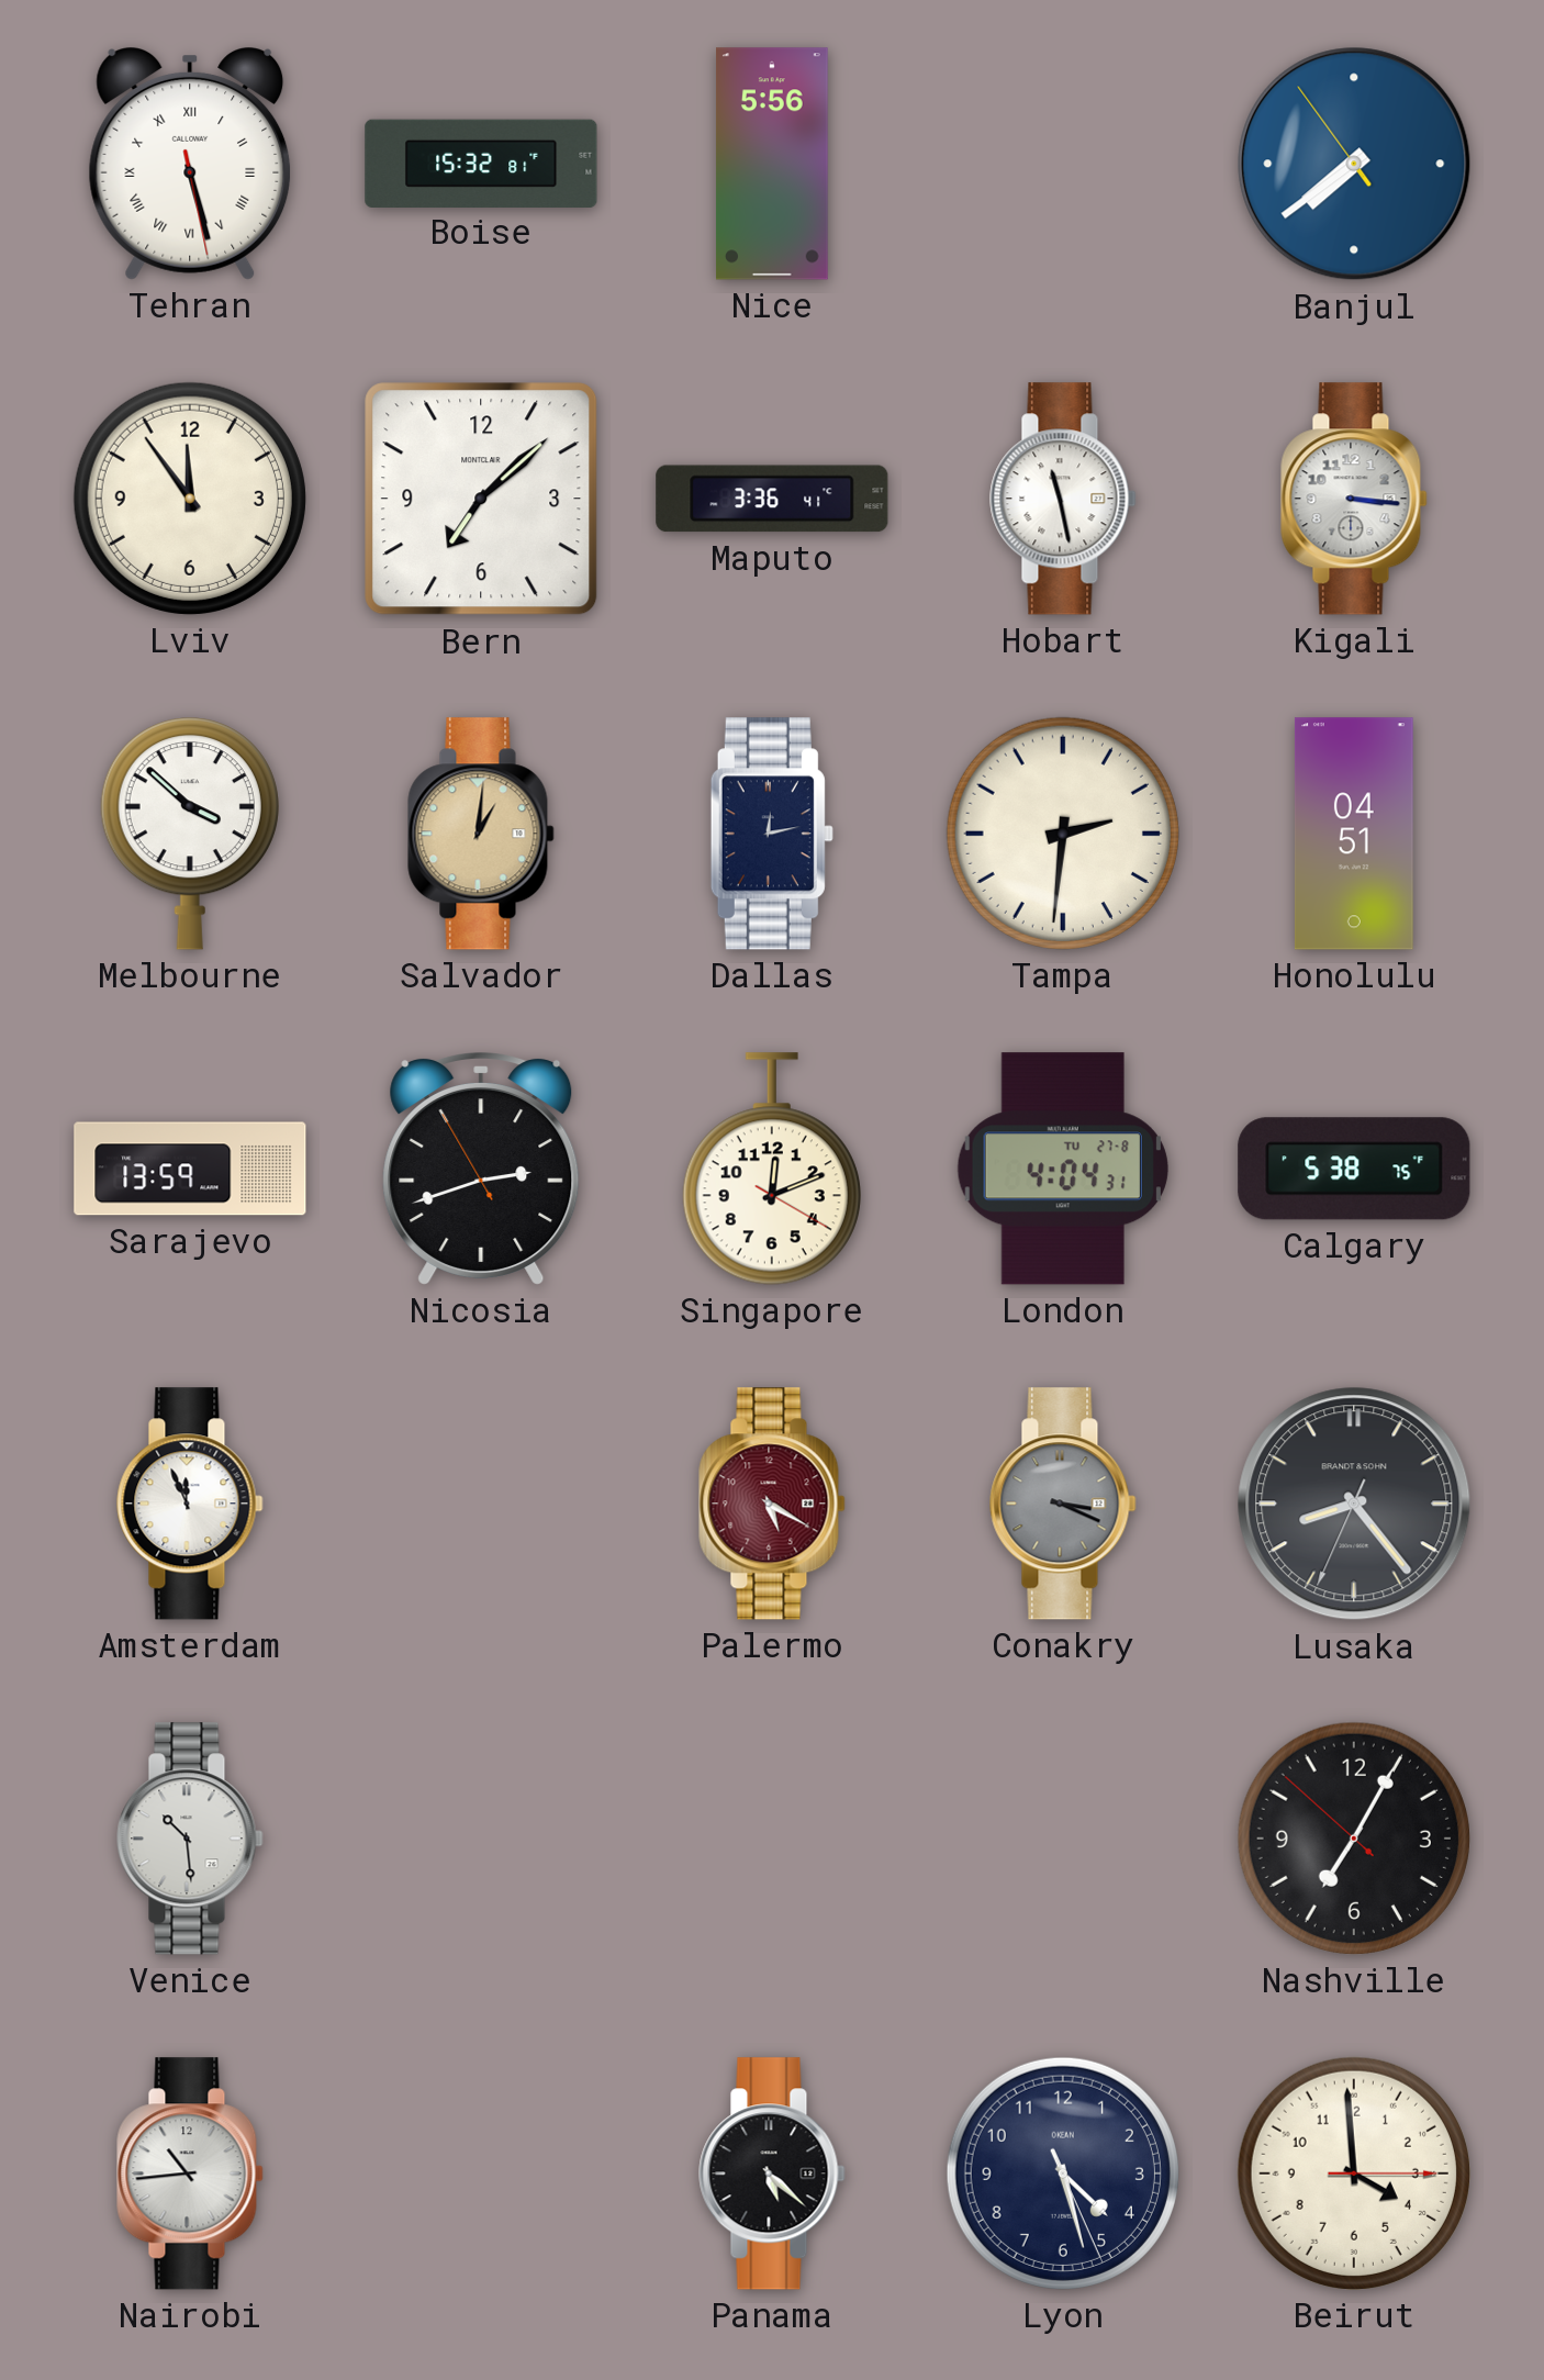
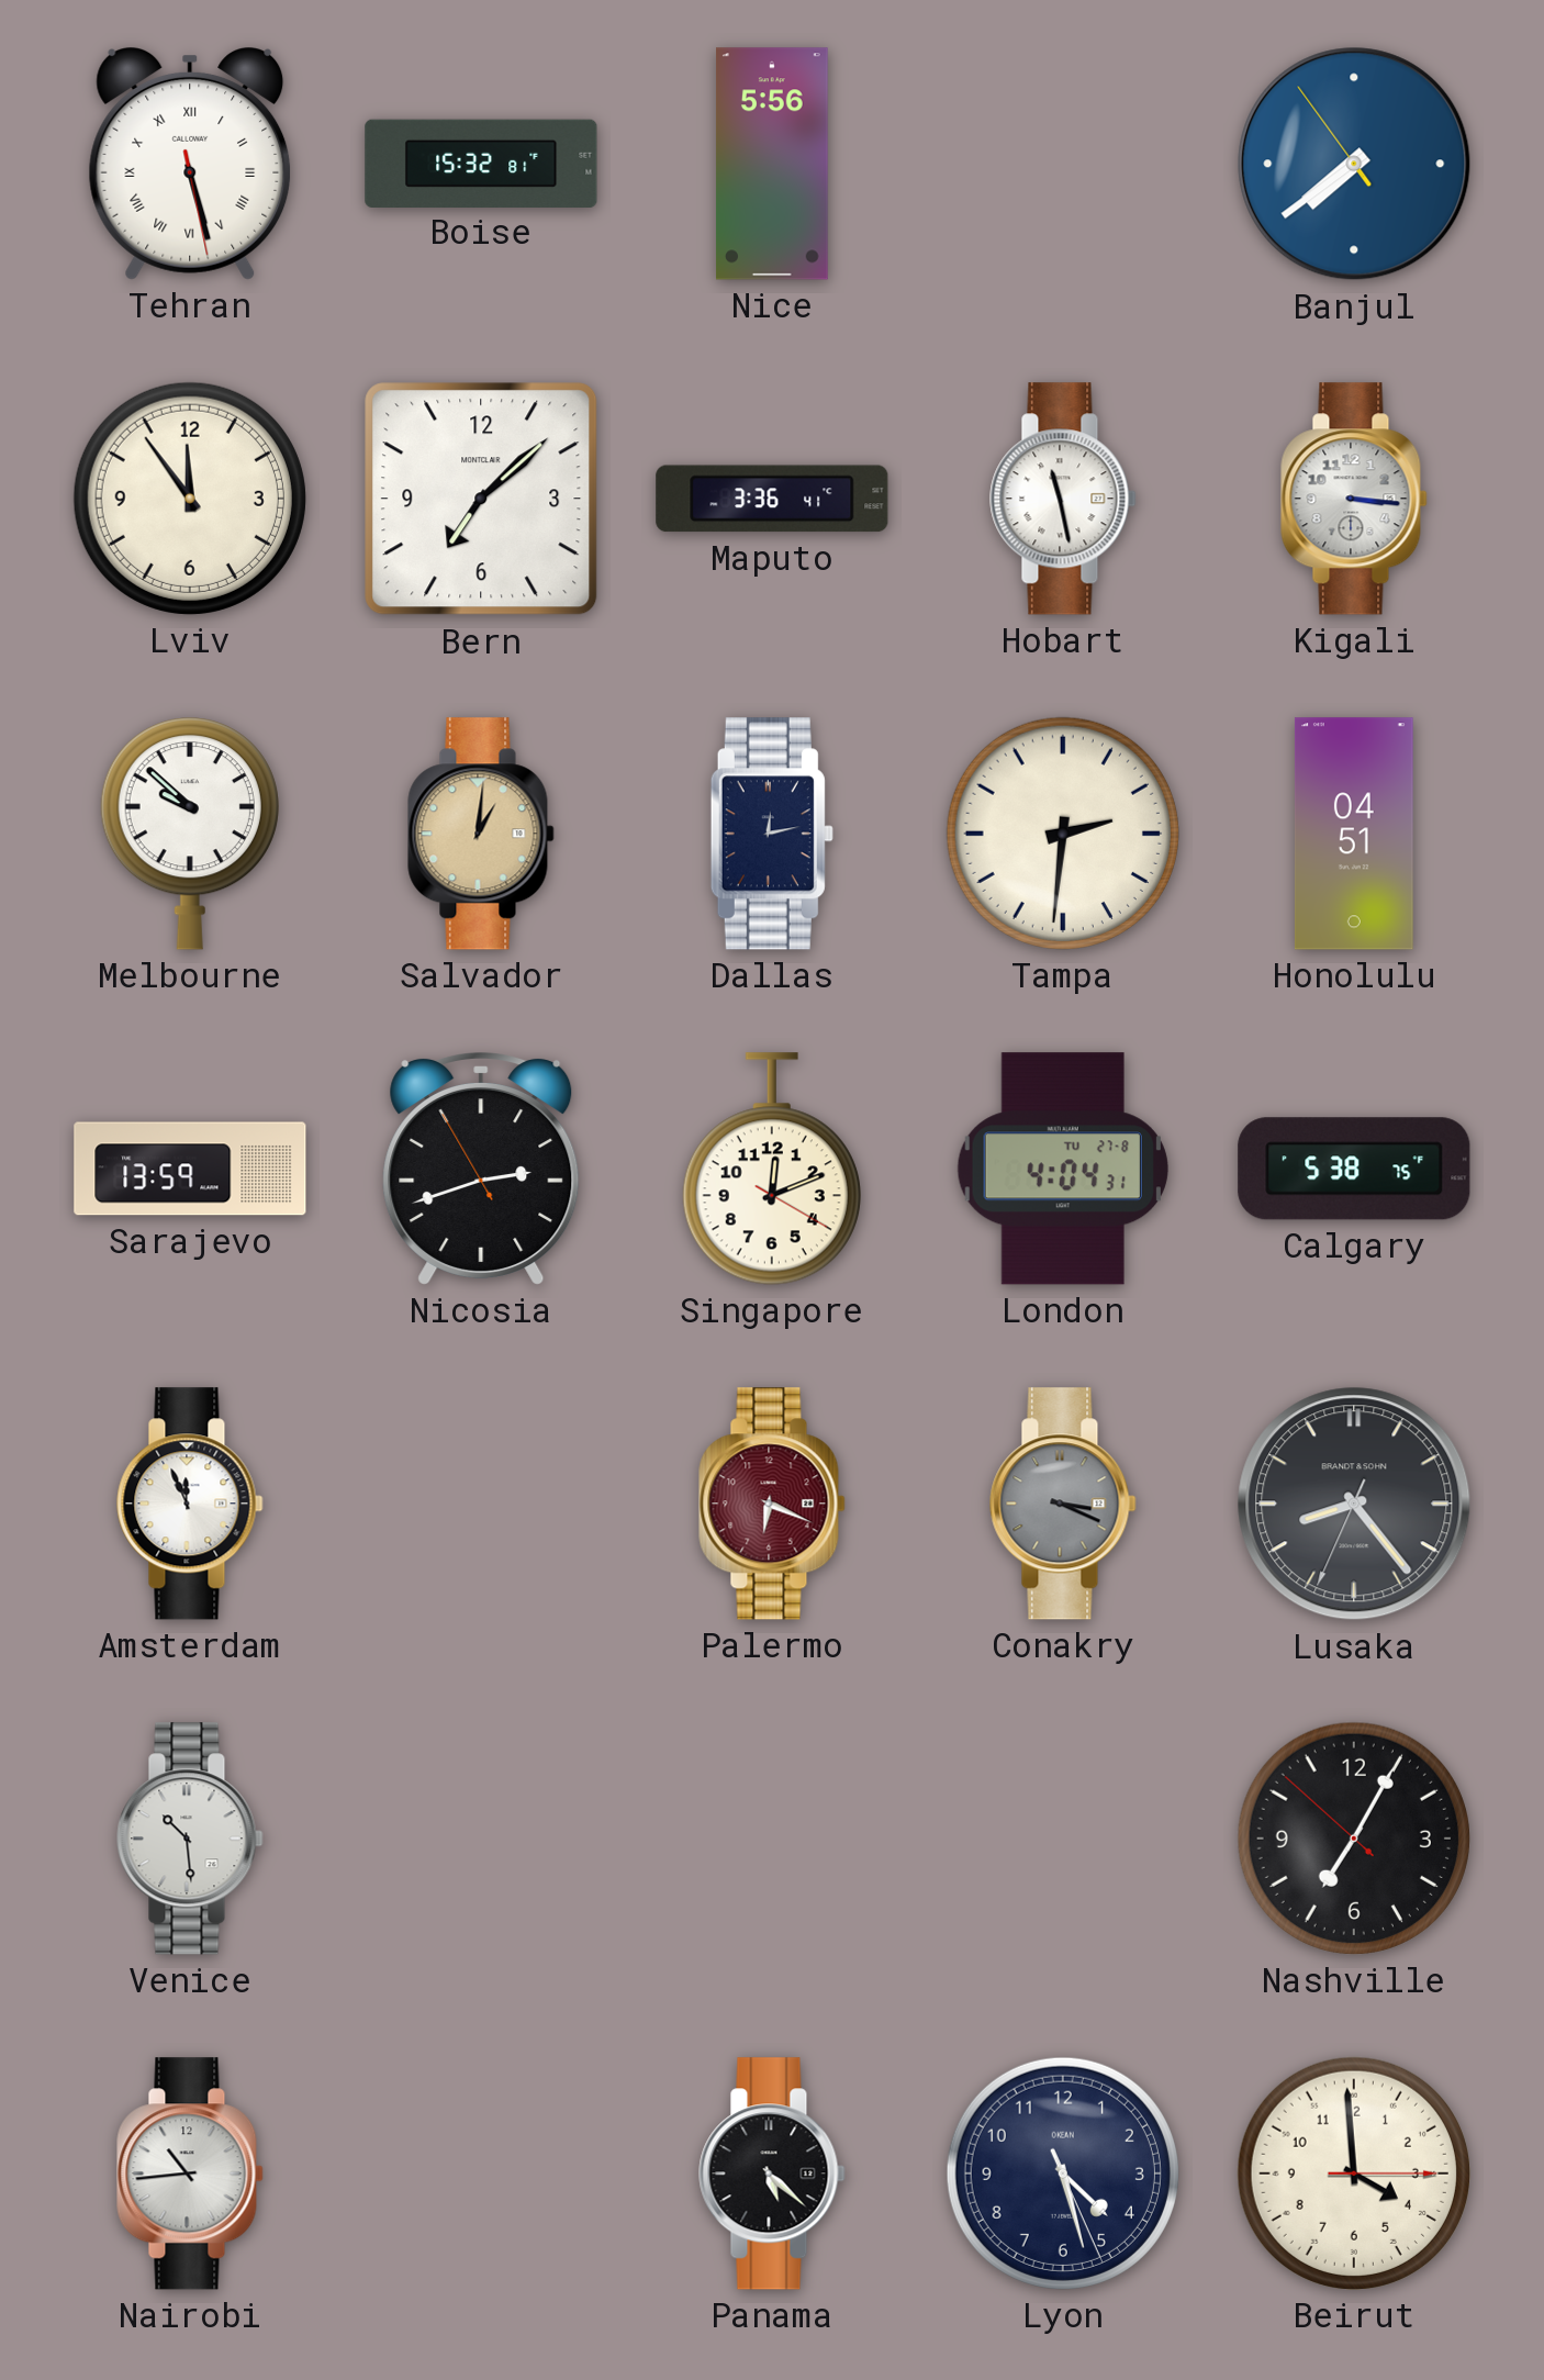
Melbourne: 3:52 -> 9:52 (190, 834)
Palermo: 5:20 -> 6:19 (772, 1504)
